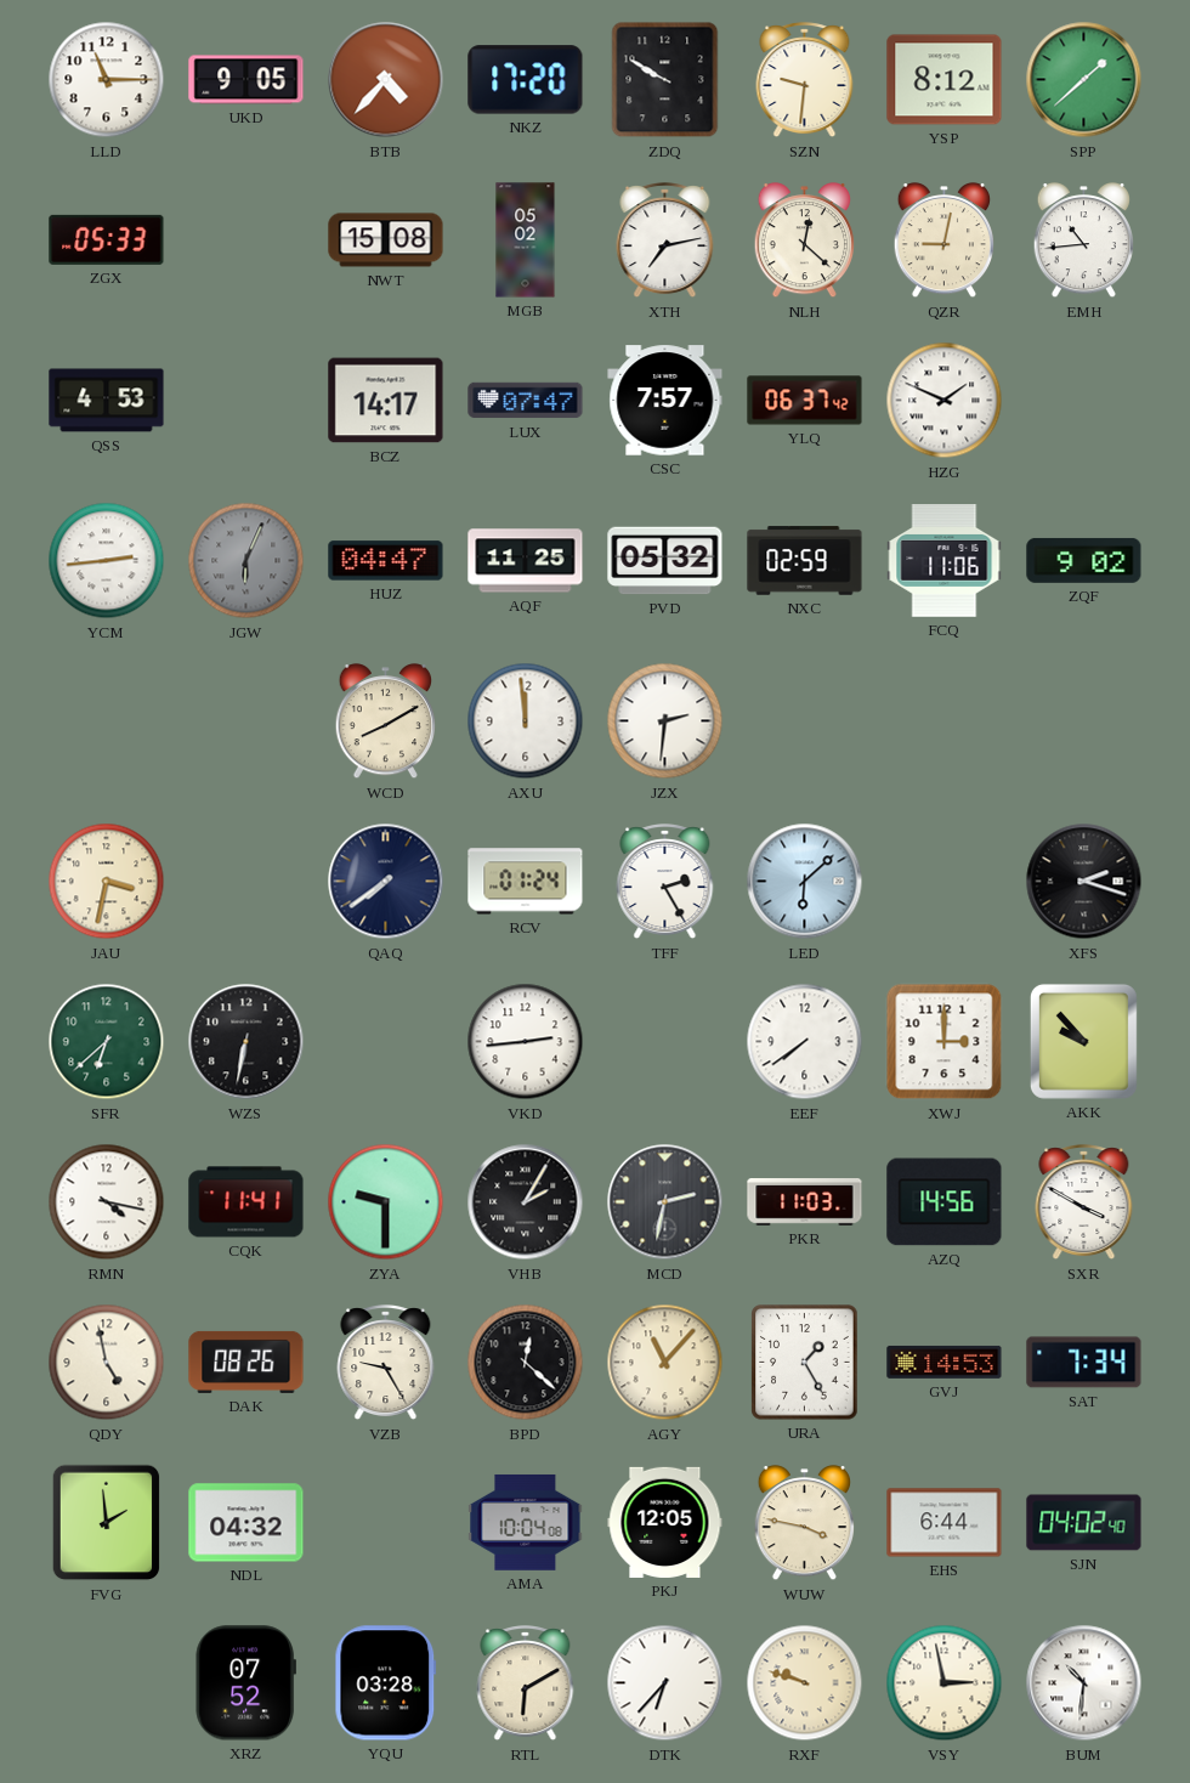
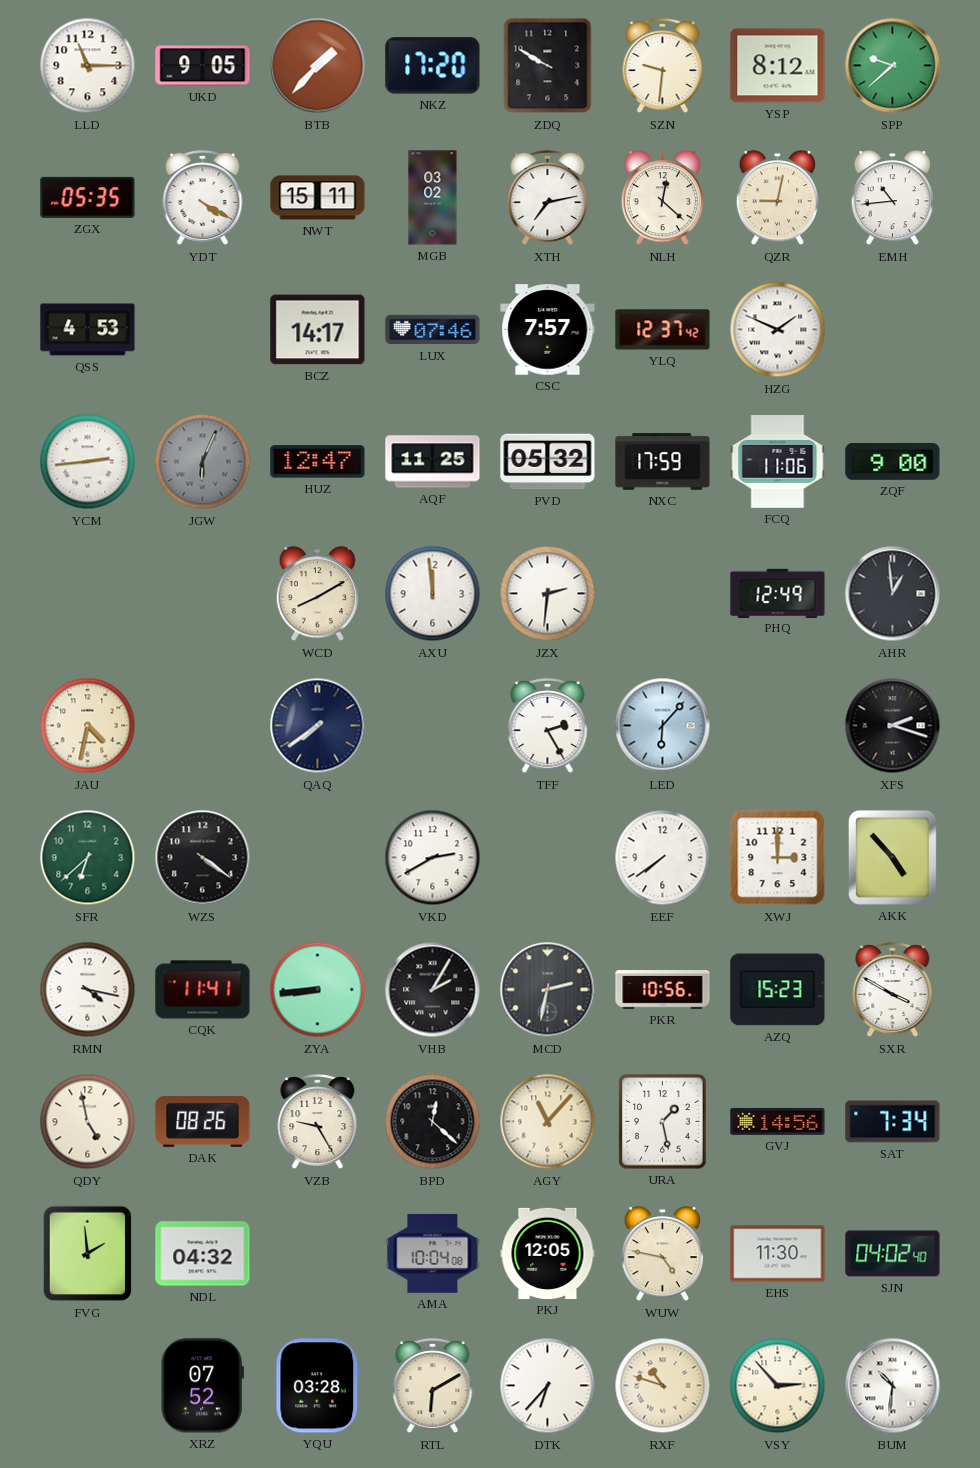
BTB: 4:37 -> 1:37 (318, 66)
SPP: 1:38 -> 9:38 (893, 66)
ZGX: 05:33 -> 05:35 (88, 197)
YDT: none -> 4:20 (203, 198)
NWT: 15:08 -> 15:11 (318, 198)
MGB: 05:02 -> 03:02 (433, 198)
LUX: 07:47 -> 07:46 (433, 330)
YLQ: 06:37 -> 12:37 (663, 330)
HUZ: 04:47 -> 12:47 (318, 462)
NXC: 02:59 -> 17:59 (663, 462)
ZQF: 9:02 -> 9:00 (893, 461)
PHQ: none -> 12:49 (778, 593)
AHR: none -> 12:59 (893, 594)
JAU: 3:32 -> 4:32 (88, 726)
RCV: 01:24 -> none (526, 882)
LED: 6:08 -> 6:07 (663, 726)
WZS: 6:32 -> 4:21 (203, 858)
VKD: 2:44 -> 2:40 (433, 858)
AKK: 9:53 -> 4:53 (892, 857)
ZYA: 9:30 -> 8:44 (318, 990)
PKR: 11:03 -> 10:56 (663, 990)
AZQ: 14:56 -> 15:23 (778, 990)
URA: 1:25 -> 1:28 (663, 1122)
GVJ: 14:53 -> 14:56 (778, 1121)
WUW: 3:47 -> 4:47 (662, 1254)
EHS: 6:44 -> 11:30 (778, 1254)
RXF: 9:48 -> 10:48 (663, 1386)
VSY: 2:58 -> 2:53 (778, 1386)
